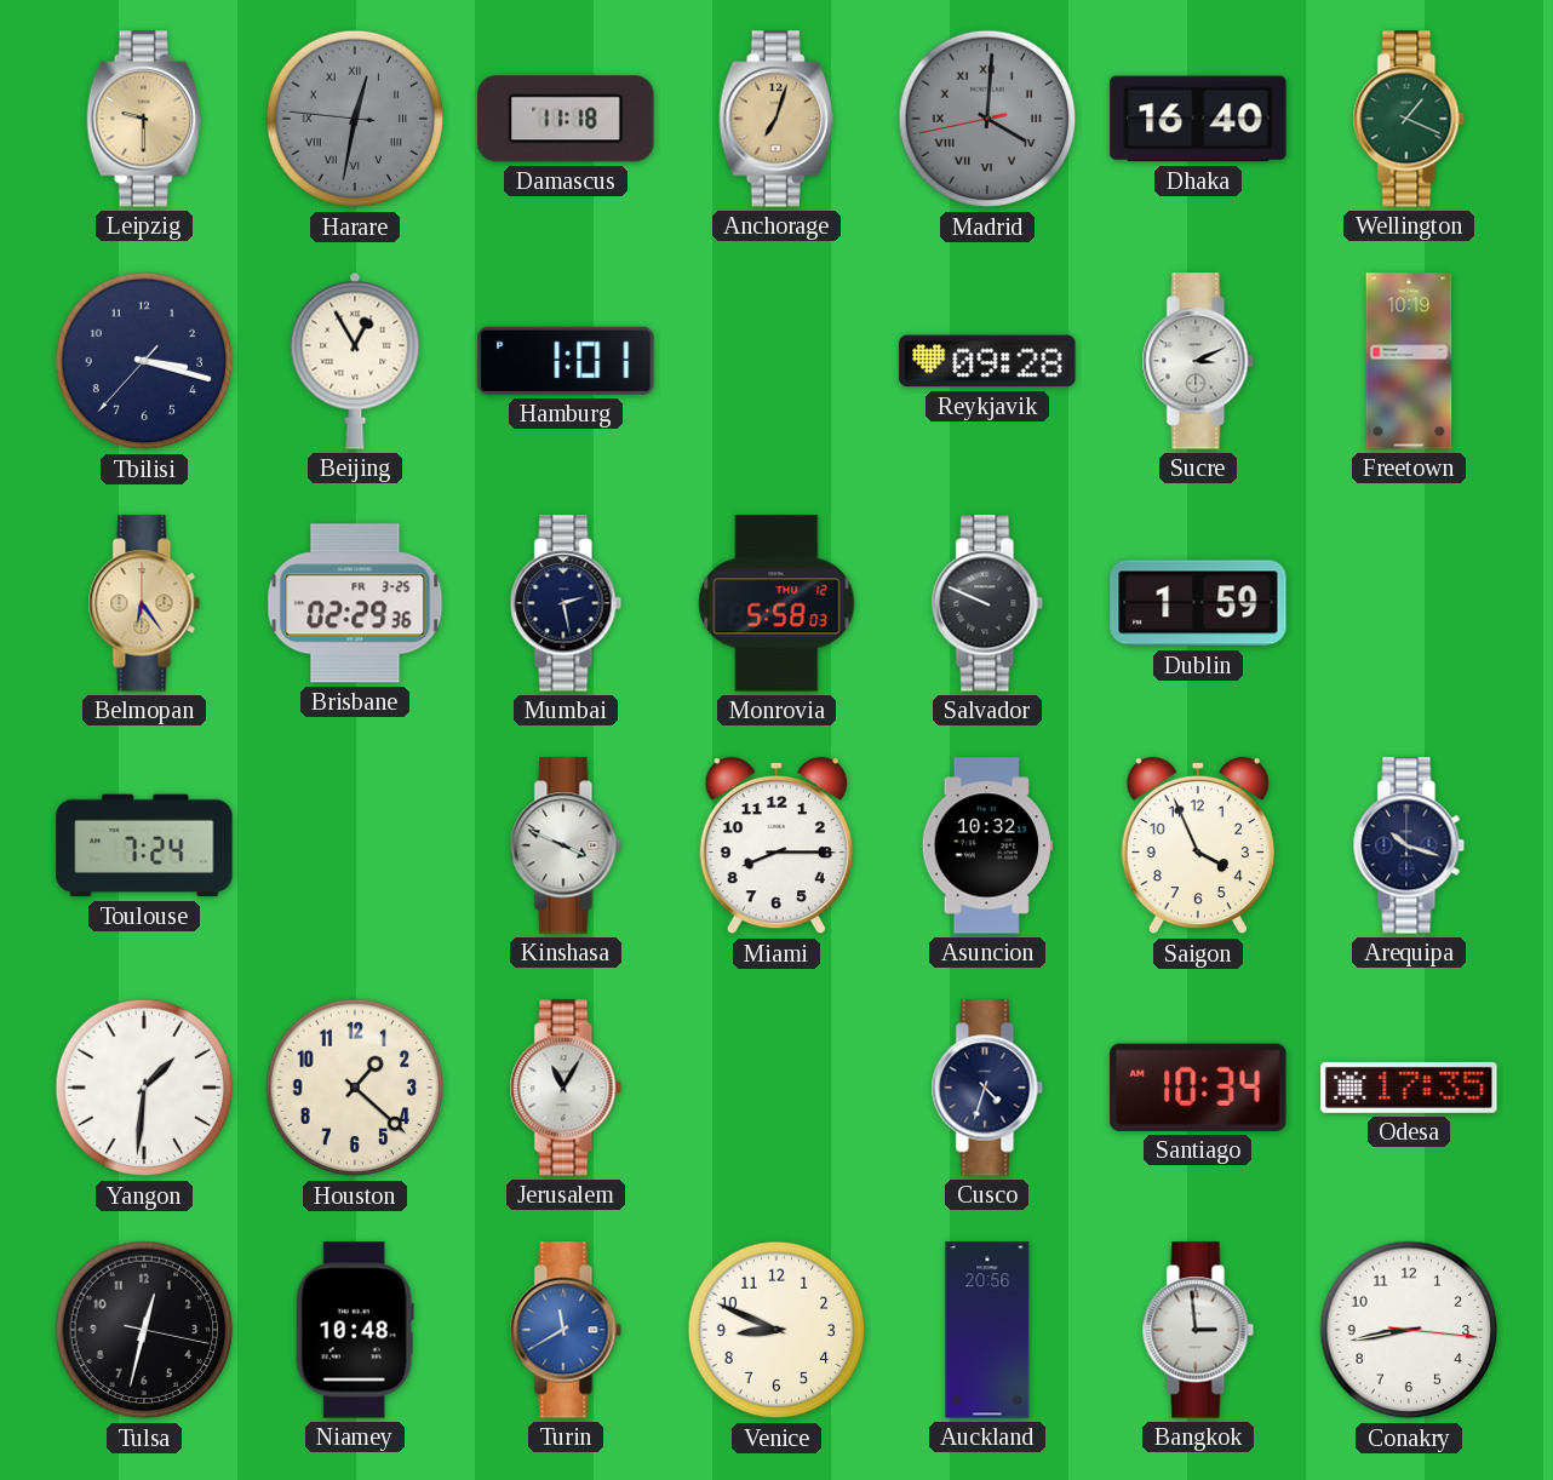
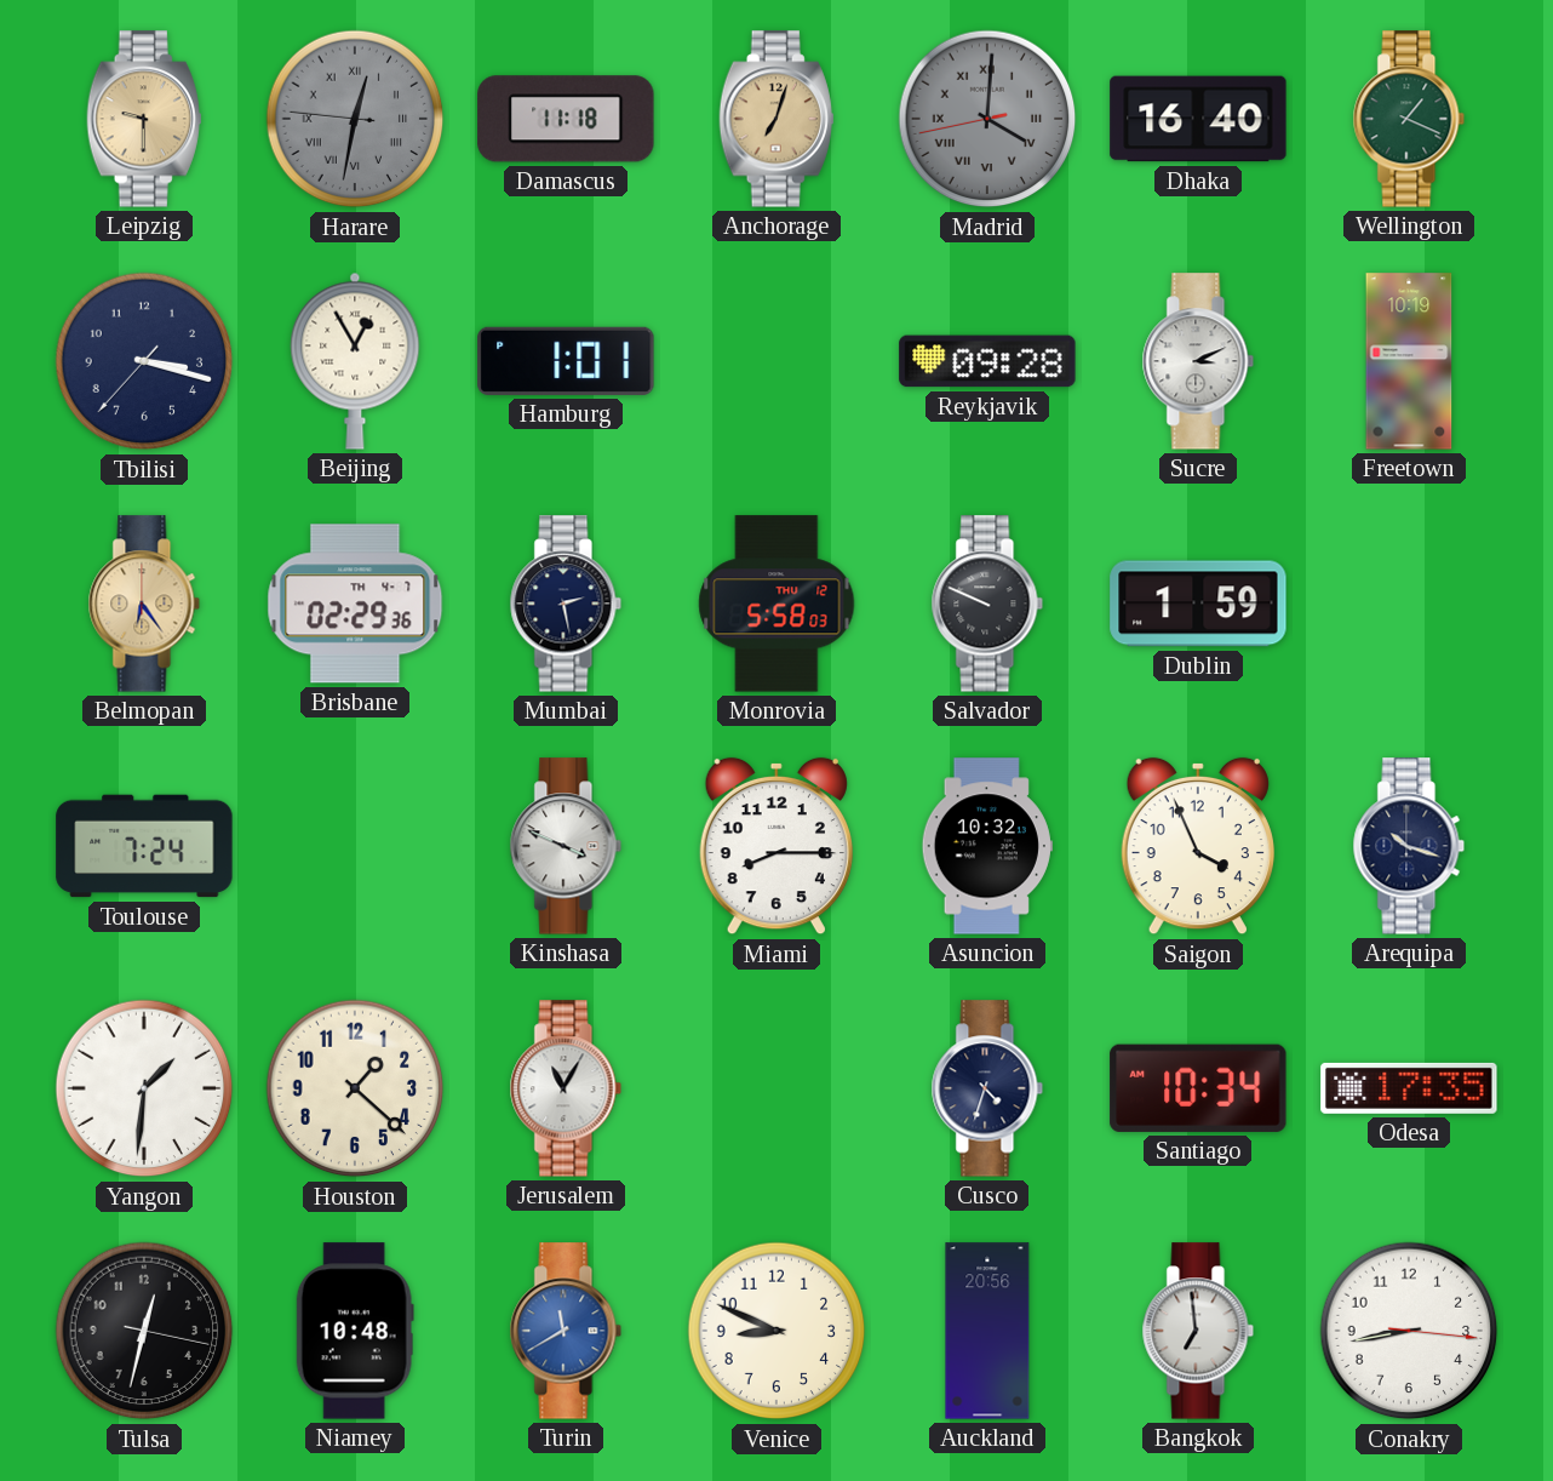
Brisbane date: FR 3-25 -> TH 4-7 (355, 604)
Bangkok: 2:59 -> 6:59 (1198, 1331)
